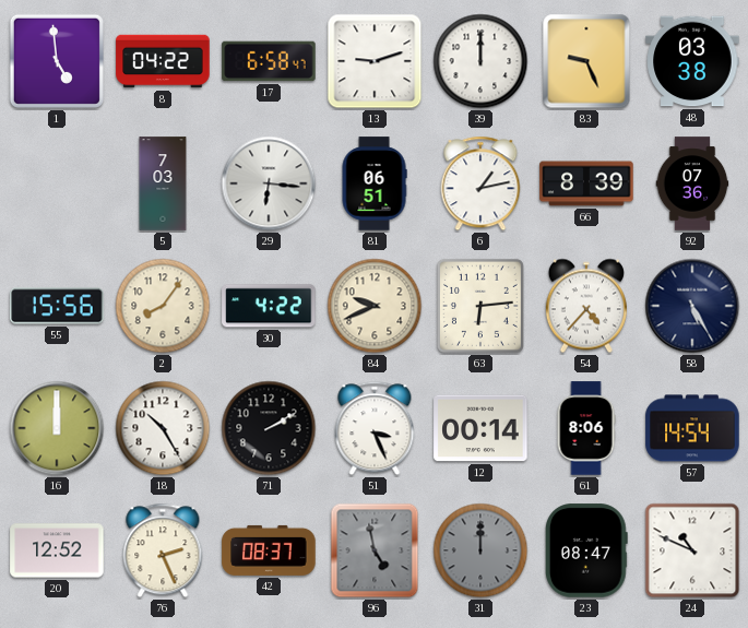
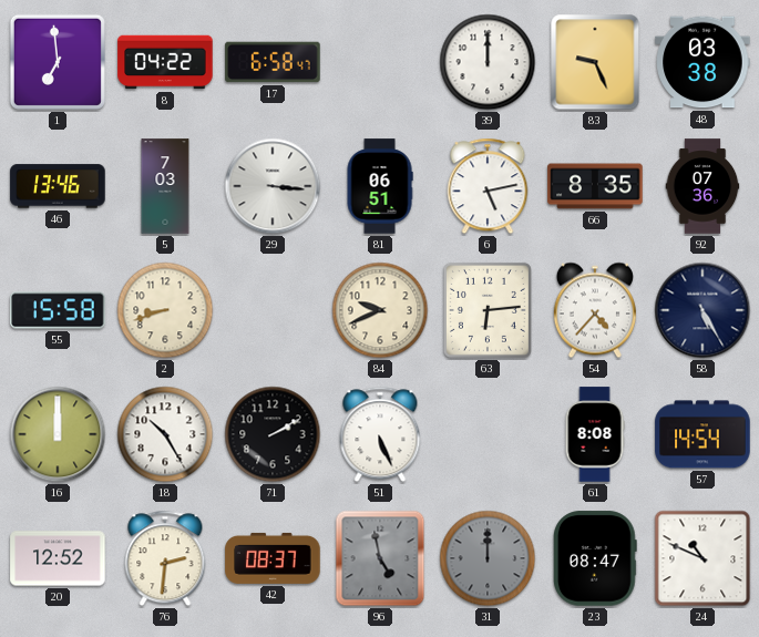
1: 4:59 -> 6:59 (58, 62)
13: 9:12 -> none (375, 61)
46: none -> 13:46 (58, 186)
29: 6:16 -> 3:16 (273, 186)
6: 1:13 -> 5:13 (488, 186)
66: 8:39 -> 8:35 (595, 186)
55: 15:56 -> 15:58 (58, 310)
2: 8:06 -> 8:42 (165, 310)
30: 4:22 -> none (269, 306)
51: 3:26 -> 5:26 (380, 434)
12: 00:14 -> none (480, 428)
61: 8:06 -> 8:08 (595, 434)
76: 2:26 -> 2:31 (165, 558)
